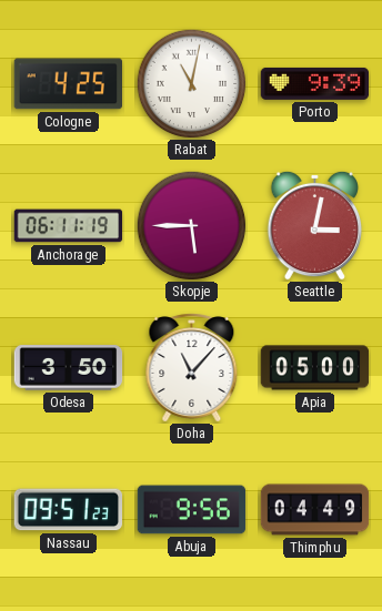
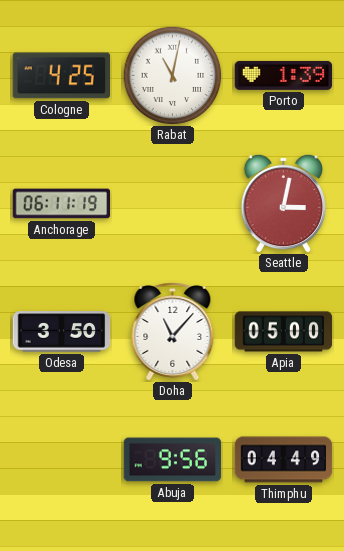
Porto: 9:39 -> 1:39 (284, 75)
Skopje: 5:45 -> none (192, 226)
Nassau: 09:51 -> none (68, 510)
